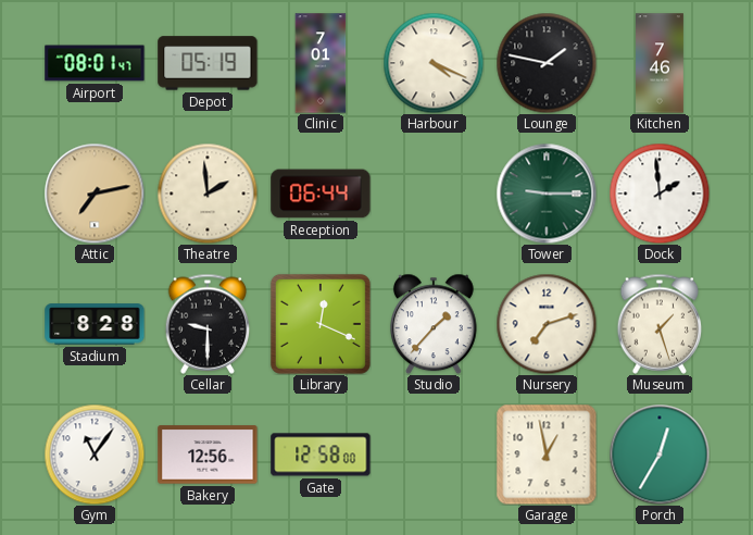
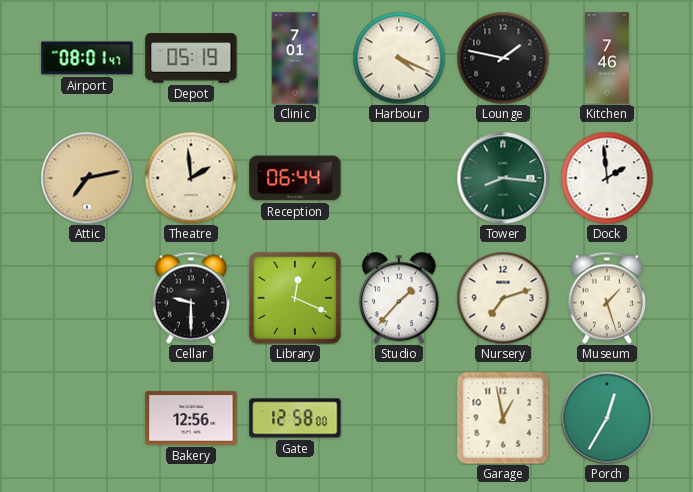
Tower: 9:15 -> 8:16 (503, 178)
Stadium: 8:28 -> none (95, 324)
Gym: 11:06 -> none (95, 455)
